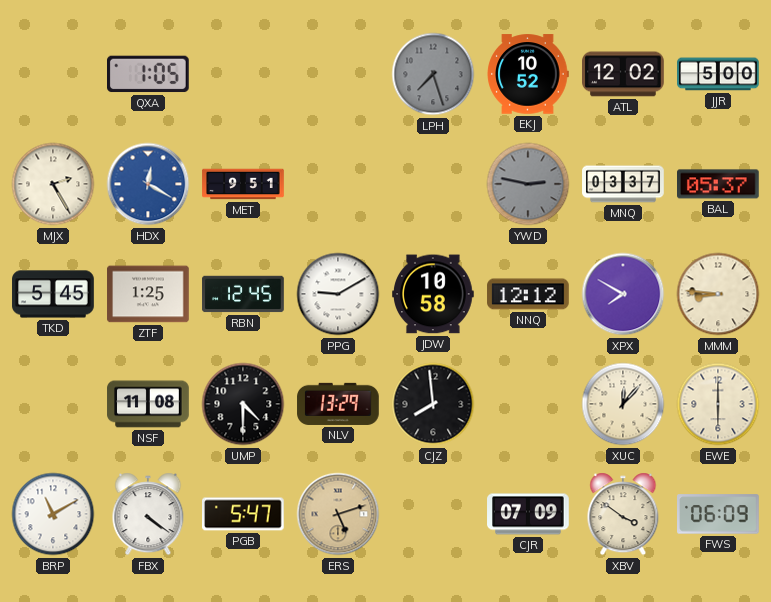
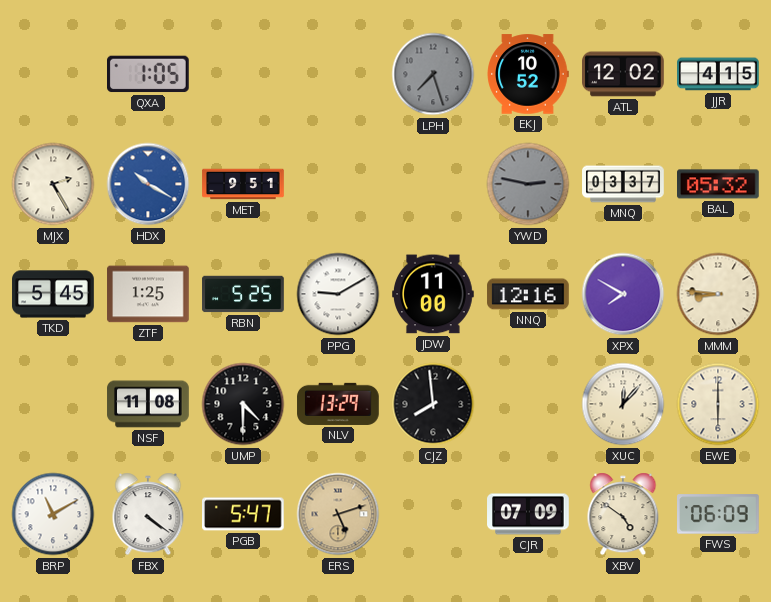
JJR: 5:00 -> 4:15 (718, 74)
HDX: 12:20 -> 10:20 (148, 184)
BAL: 05:37 -> 05:32 (719, 184)
RBN: 12:45 -> 5:25 (243, 294)
JDW: 10:58 -> 11:00 (433, 294)
NNQ: 12:12 -> 12:16 (528, 294)
XBV: 3:51 -> 4:51 (623, 514)
